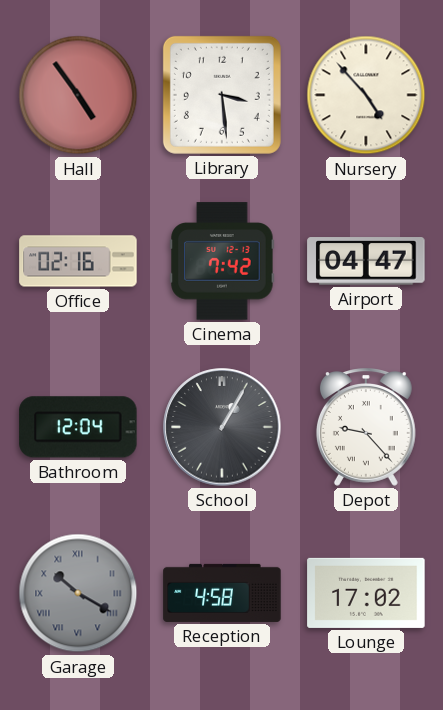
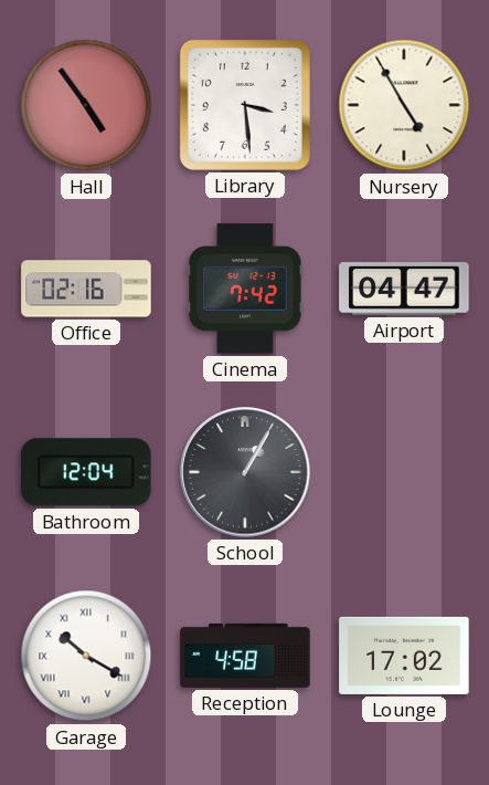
Nursery: 4:53 -> 4:55 (404, 105)
Depot: 9:23 -> none (366, 427)
Garage dial: grey -> white (86, 656)
